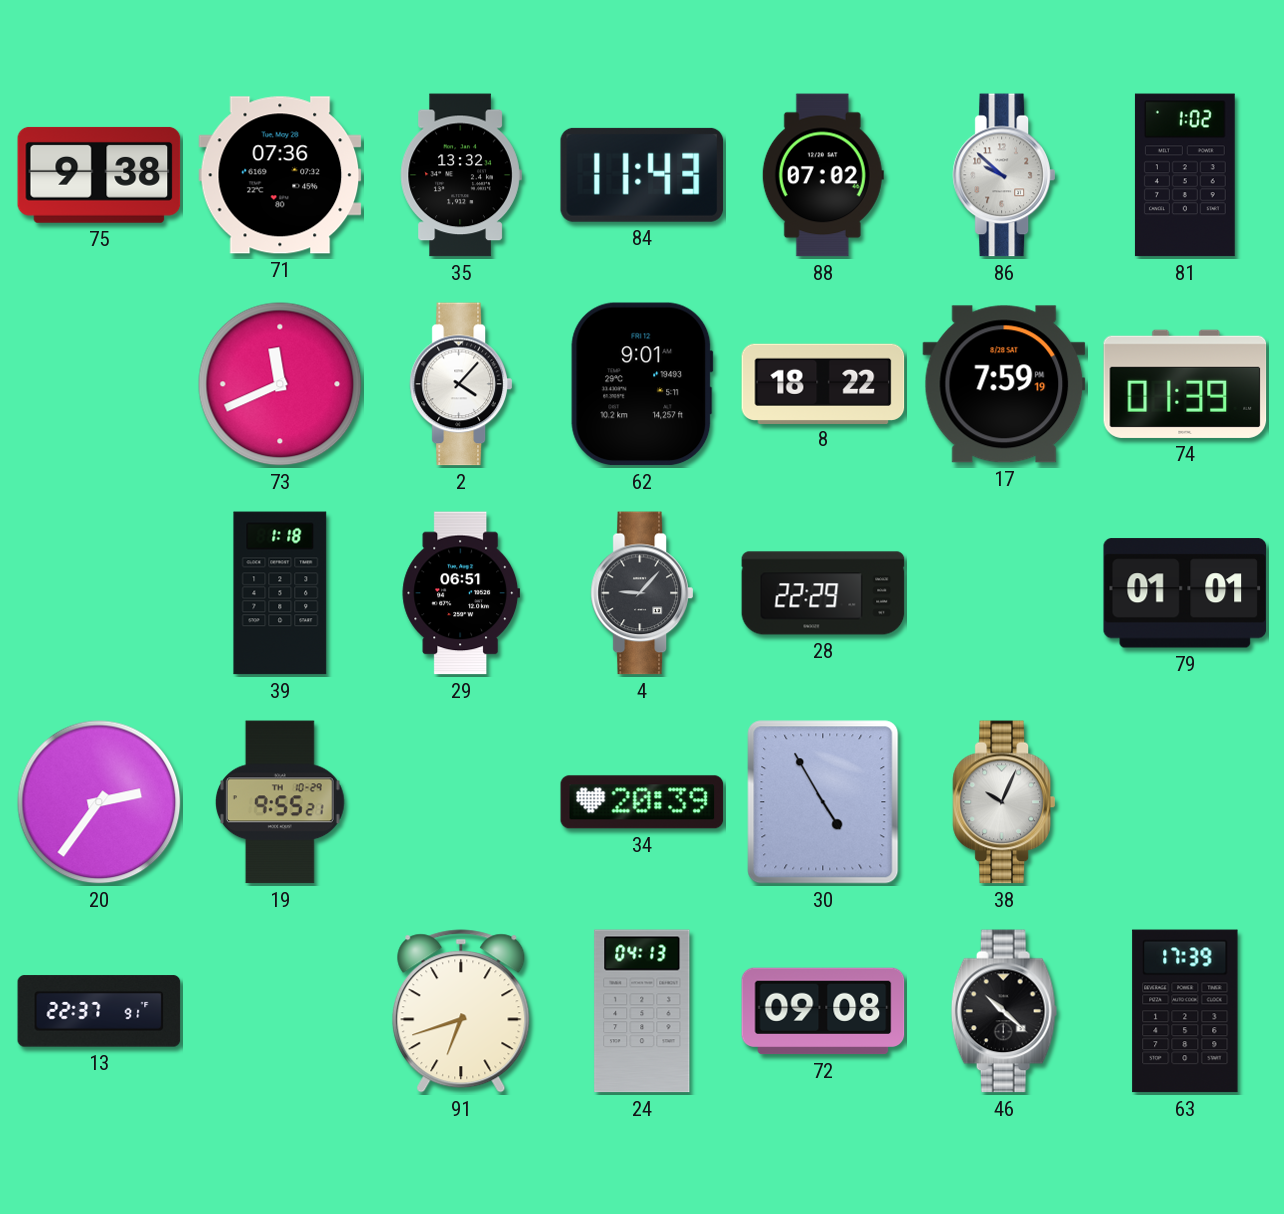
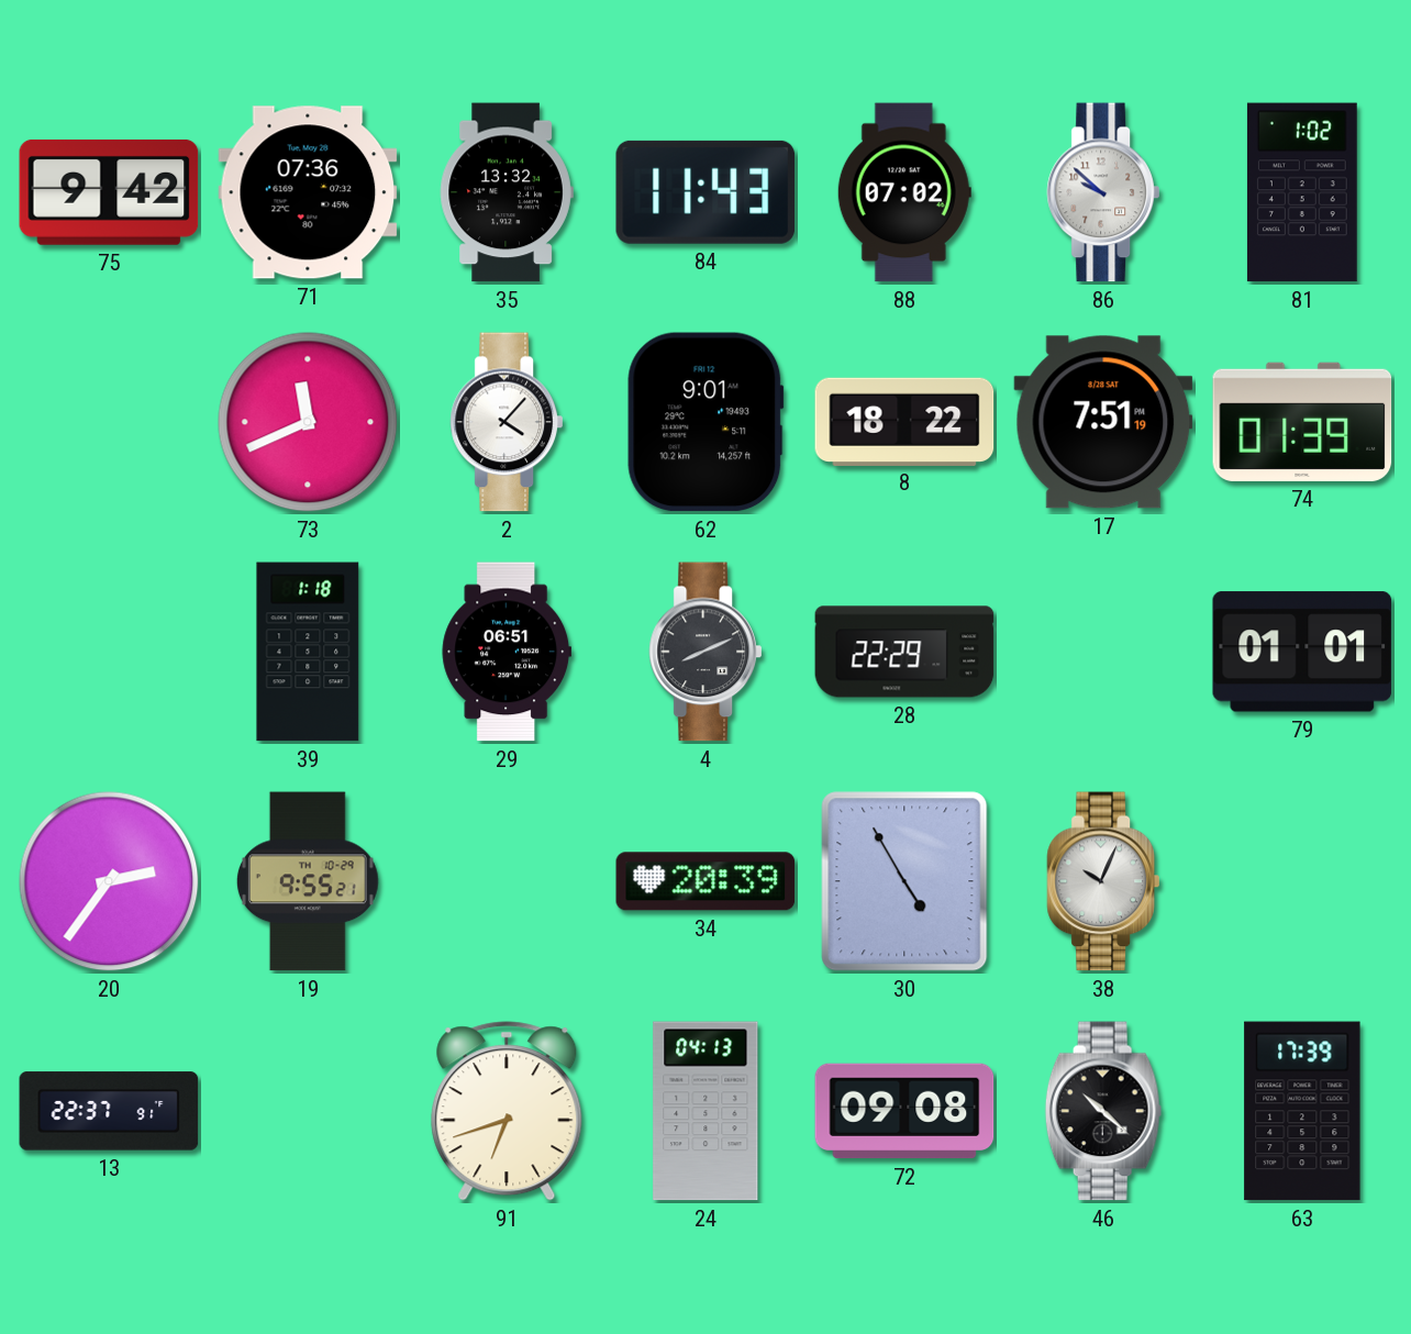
75: 9:38 -> 9:42 (109, 192)
17: 7:59 -> 7:51 (1103, 422)
4: 9:07 -> 8:11 (705, 652)
